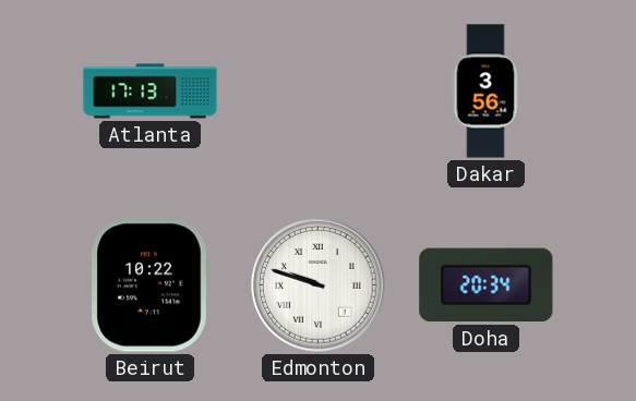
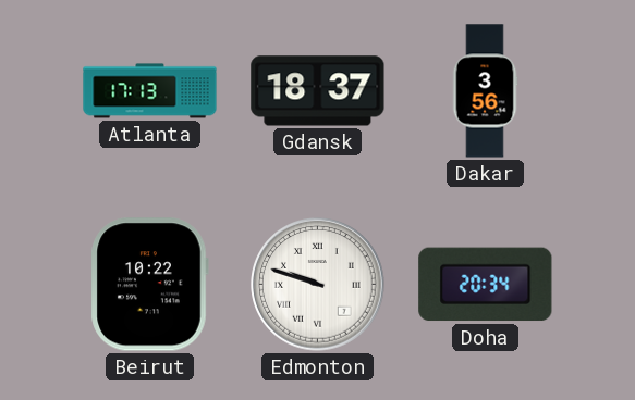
Gdansk: none -> 18:37 (318, 91)
